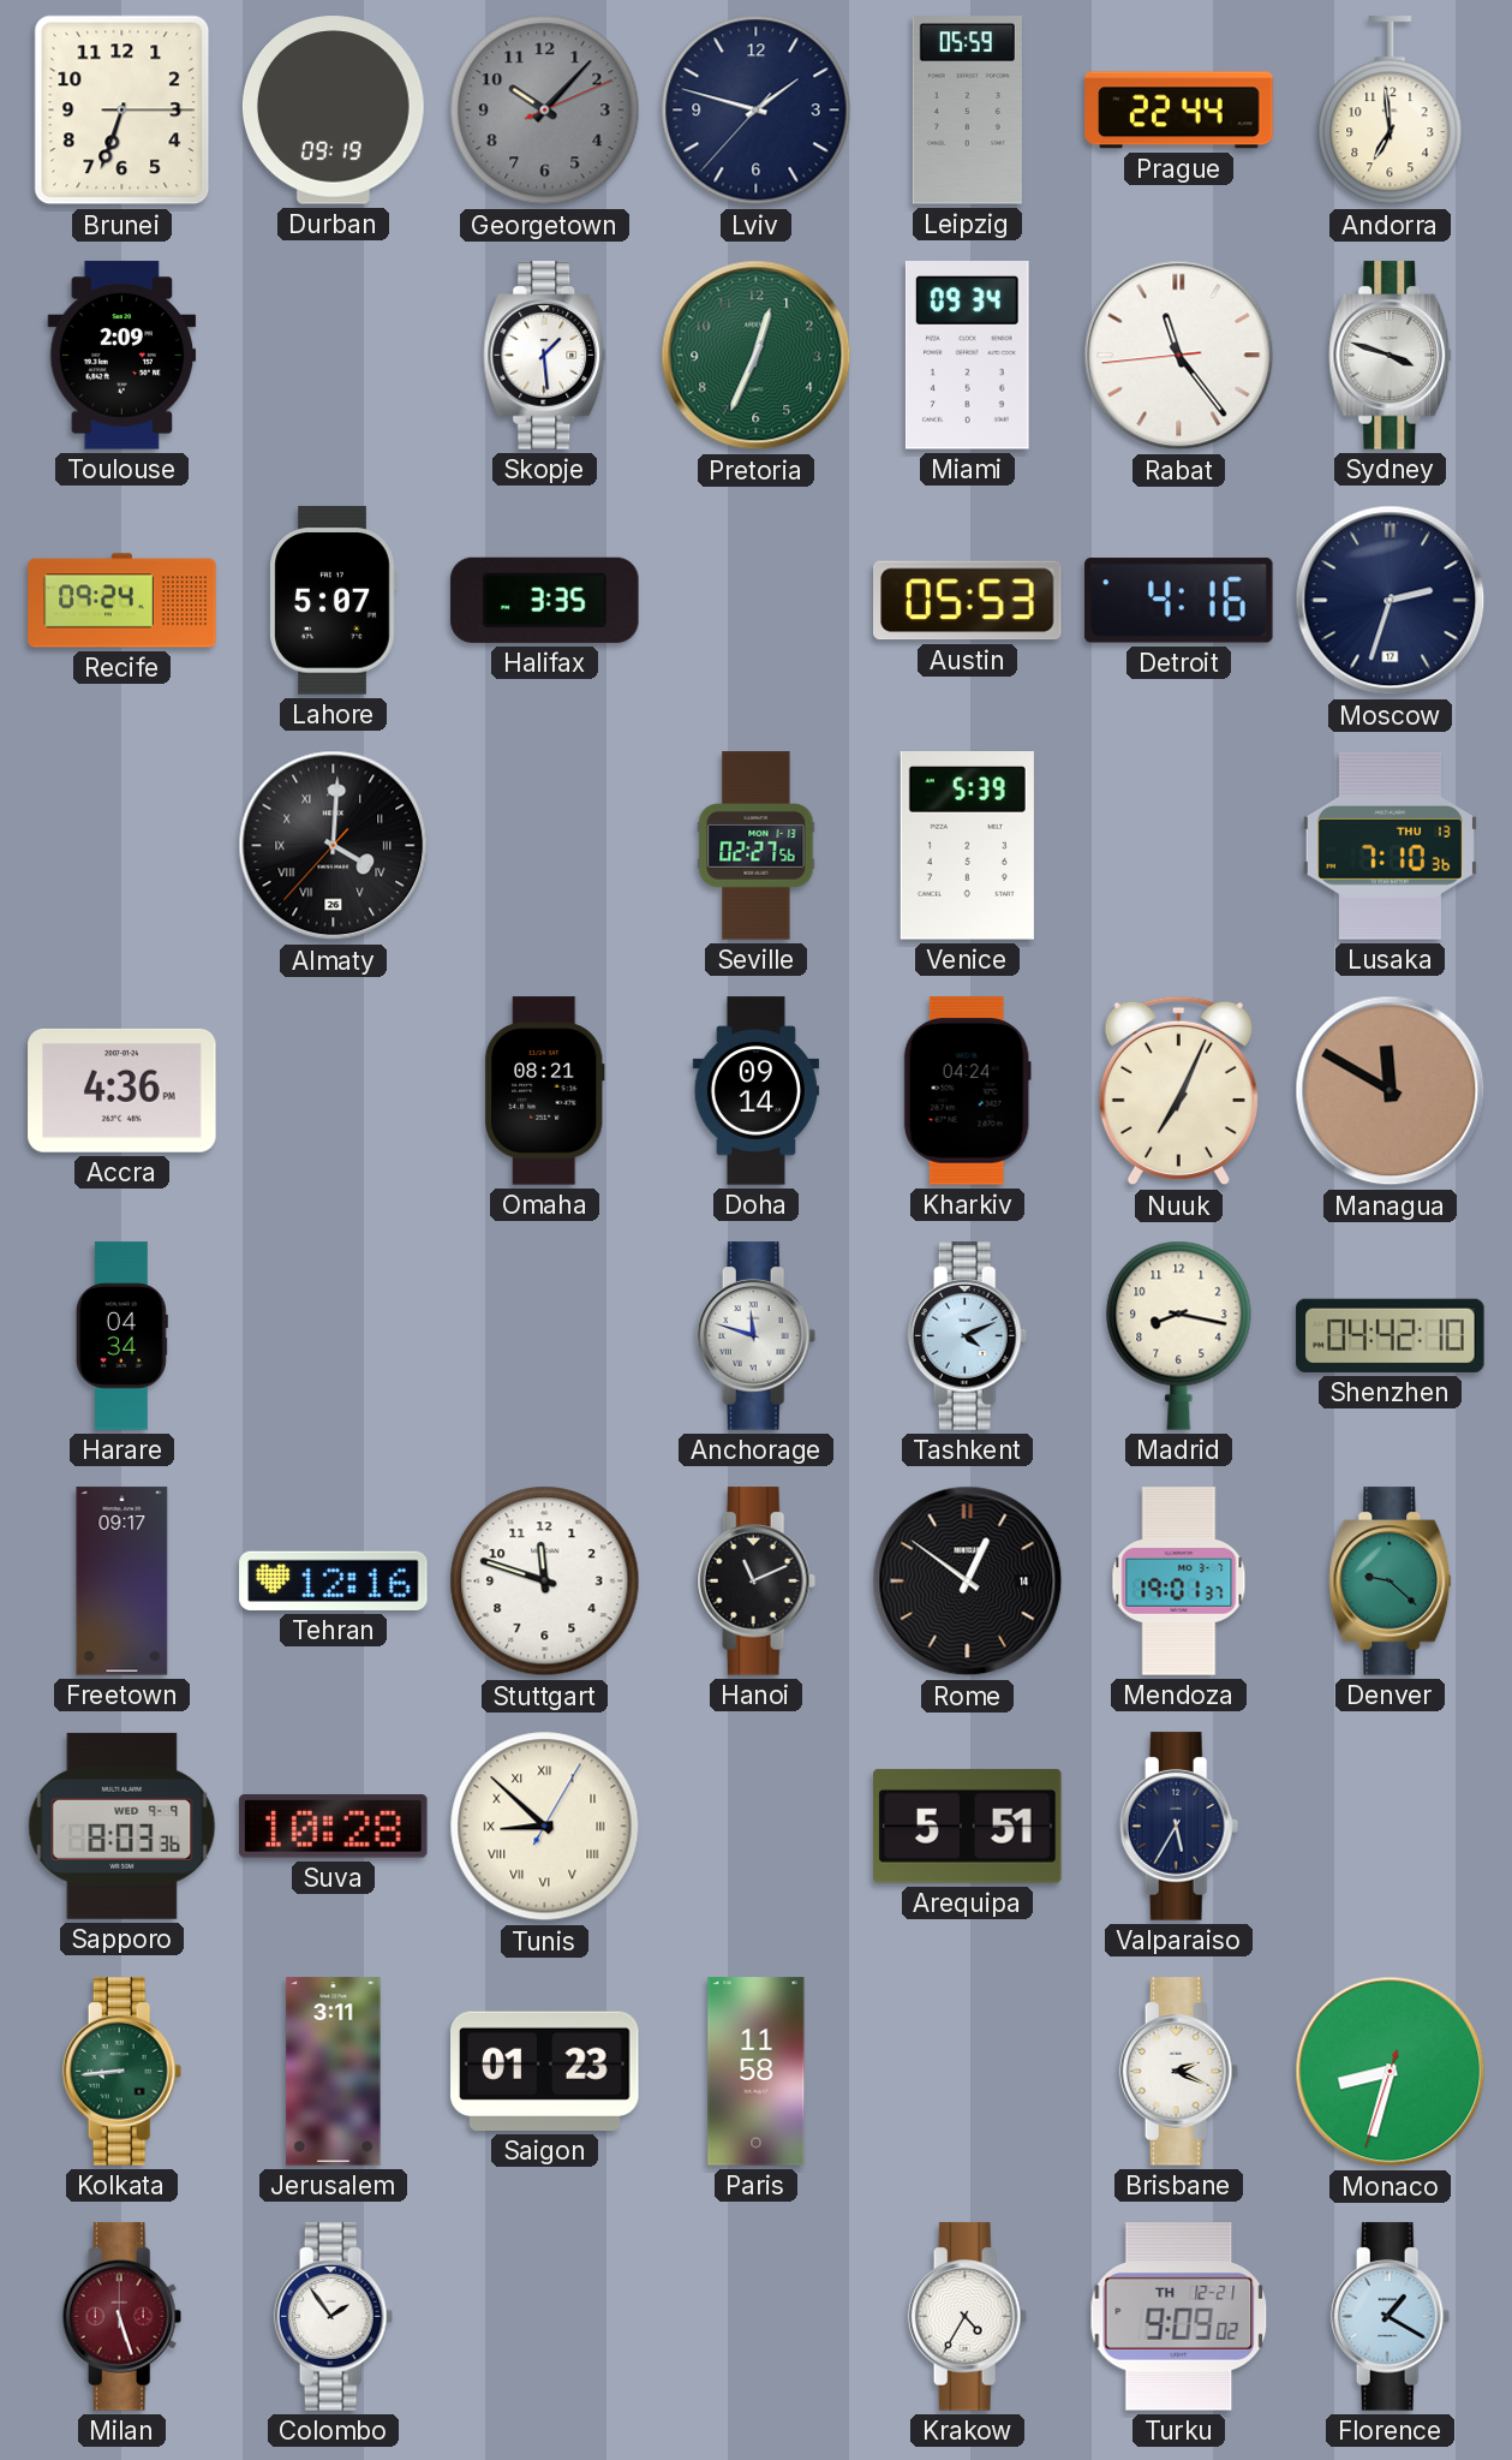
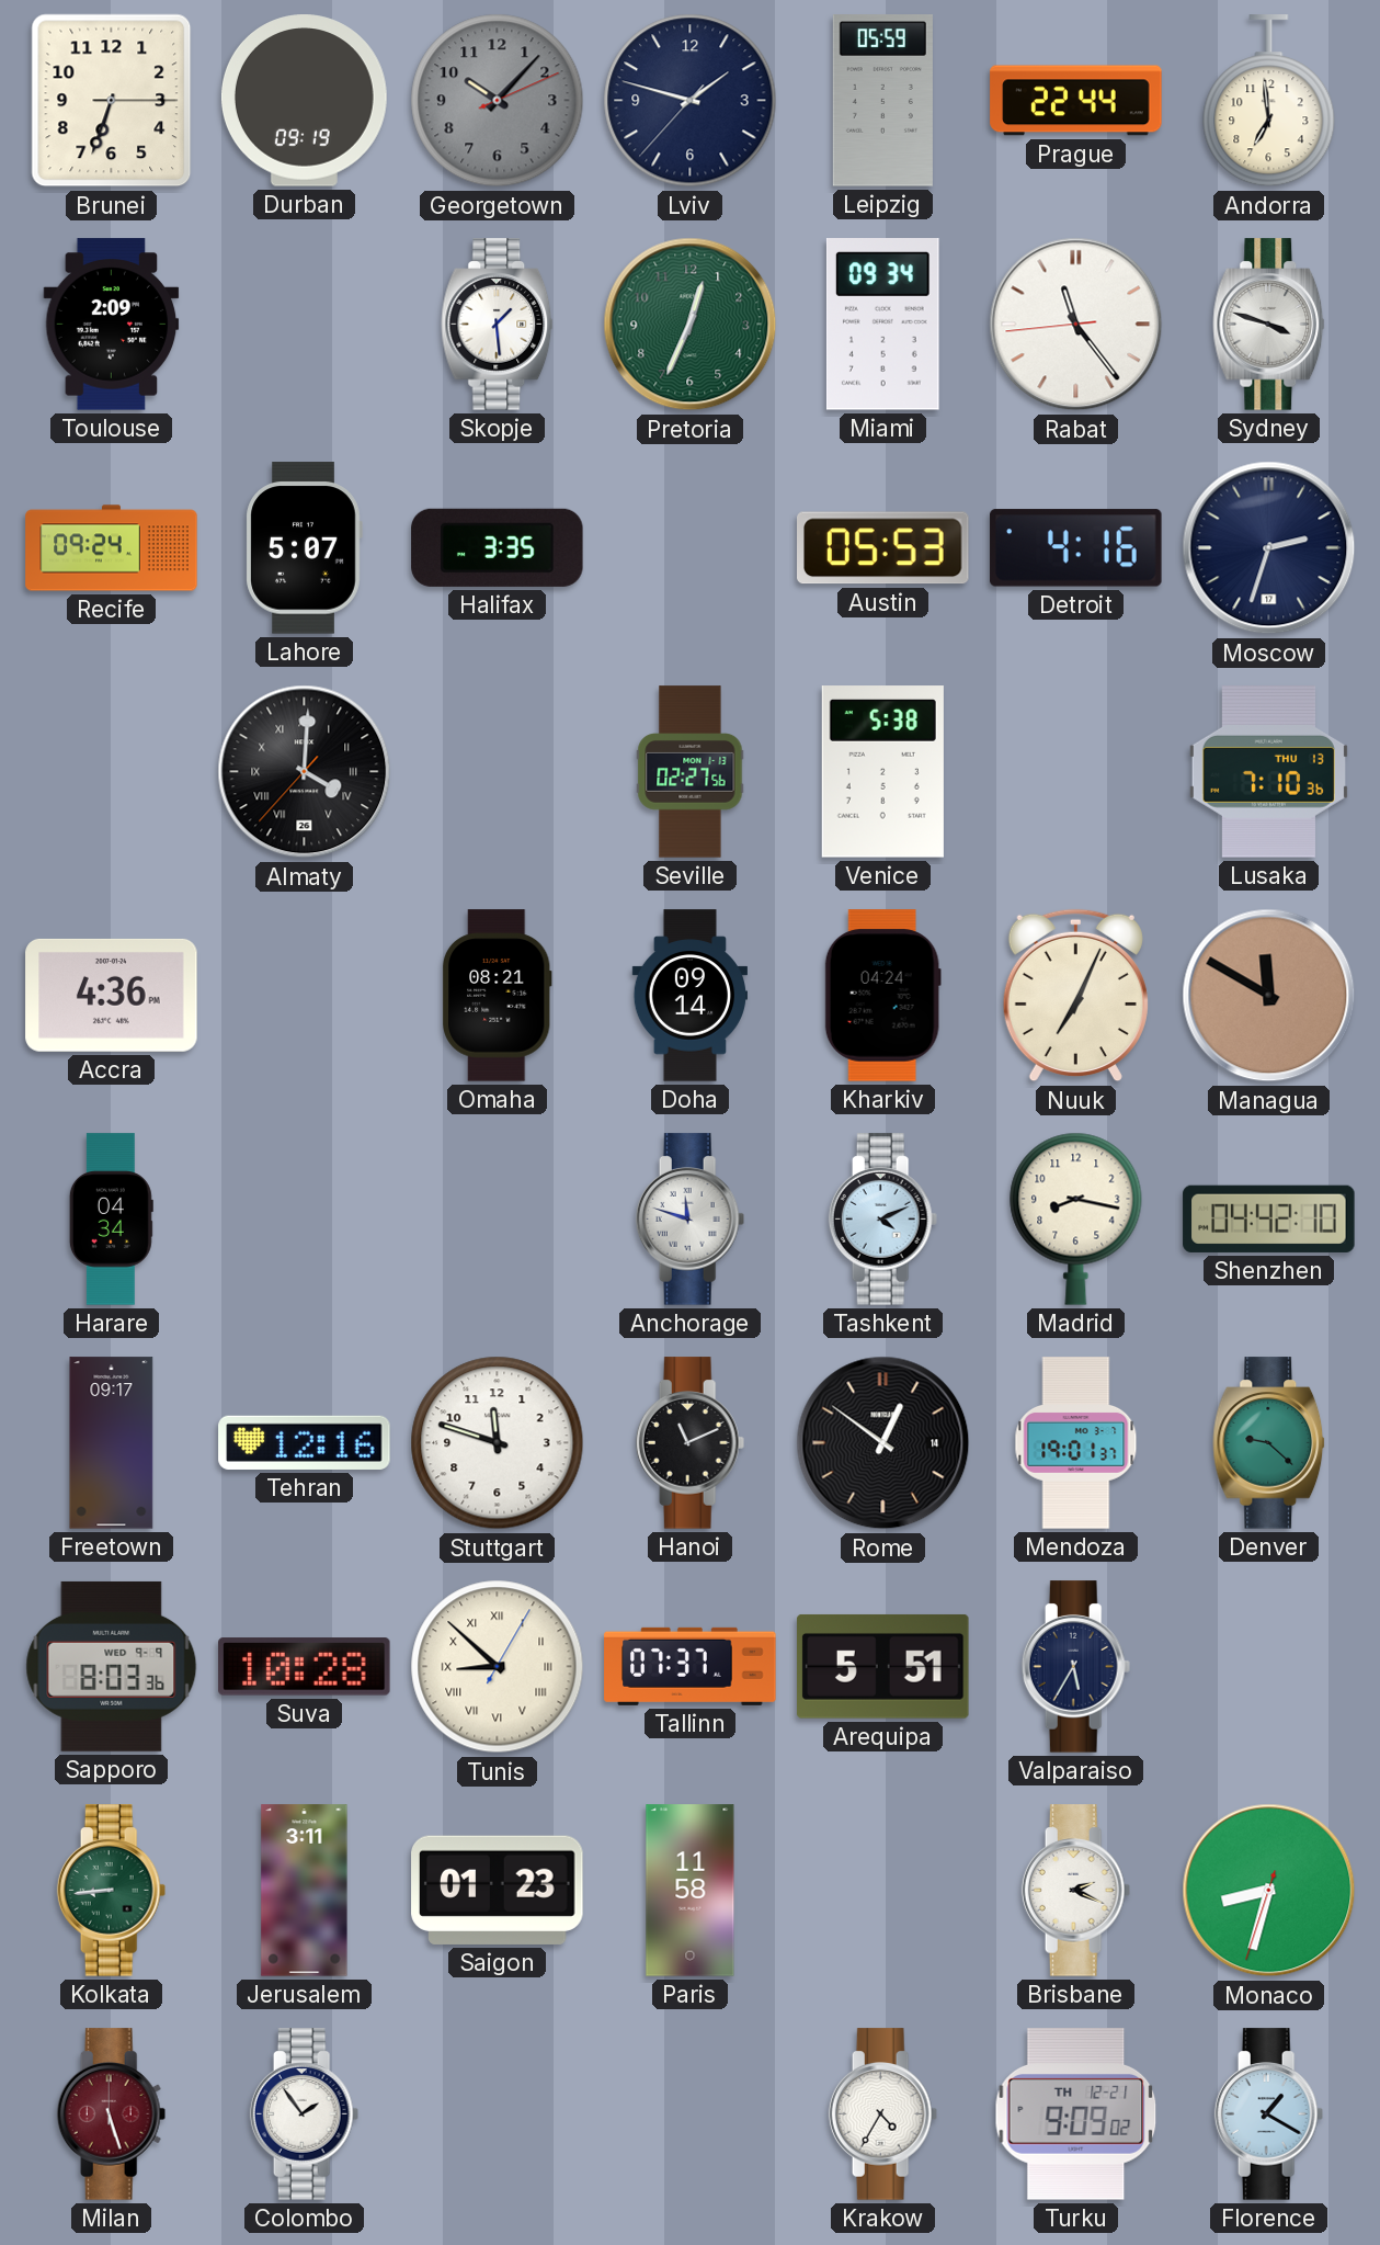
Venice: 5:39 -> 5:38 (882, 772)
Tallinn: none -> 07:37 (691, 1666)
